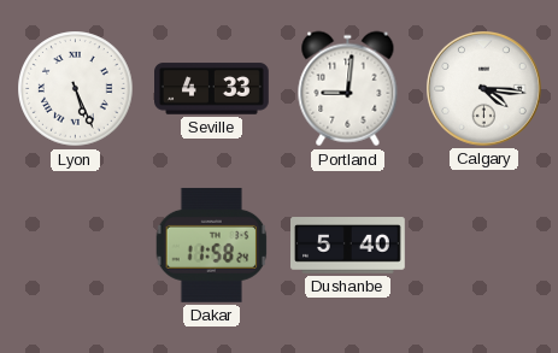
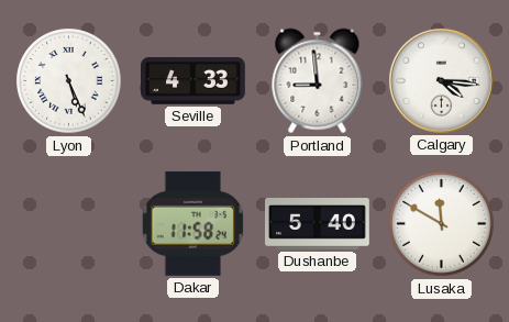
Portland: 9:01 -> 8:59 (318, 81)
Lusaka: none -> 11:50 (442, 224)
